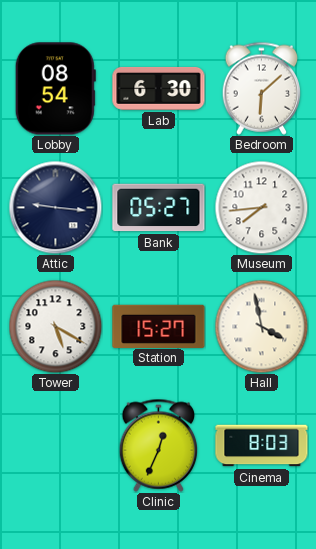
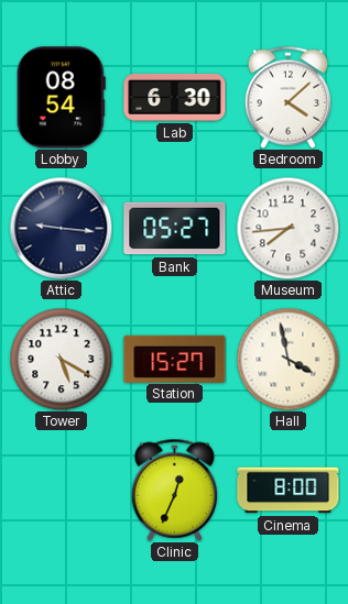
Bedroom: 6:08 -> 4:08 (289, 97)
Cinema: 8:03 -> 8:00 (289, 491)
